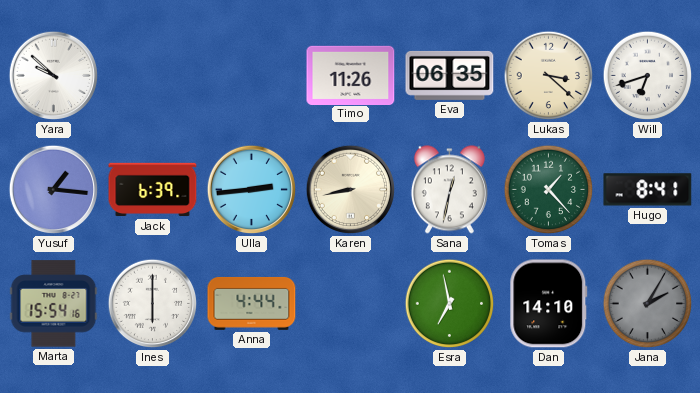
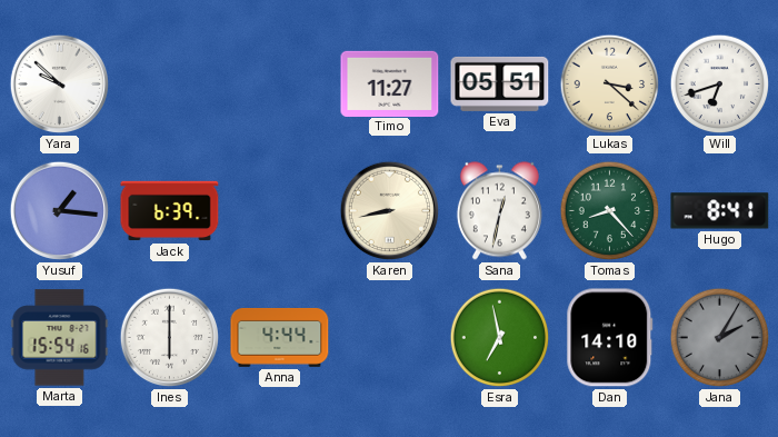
Timo: 11:26 -> 11:27 (390, 83)
Eva: 06:35 -> 05:51 (500, 83)
Ulla: 2:44 -> none (252, 190)
Tomas: 1:23 -> 8:23 (610, 211)
